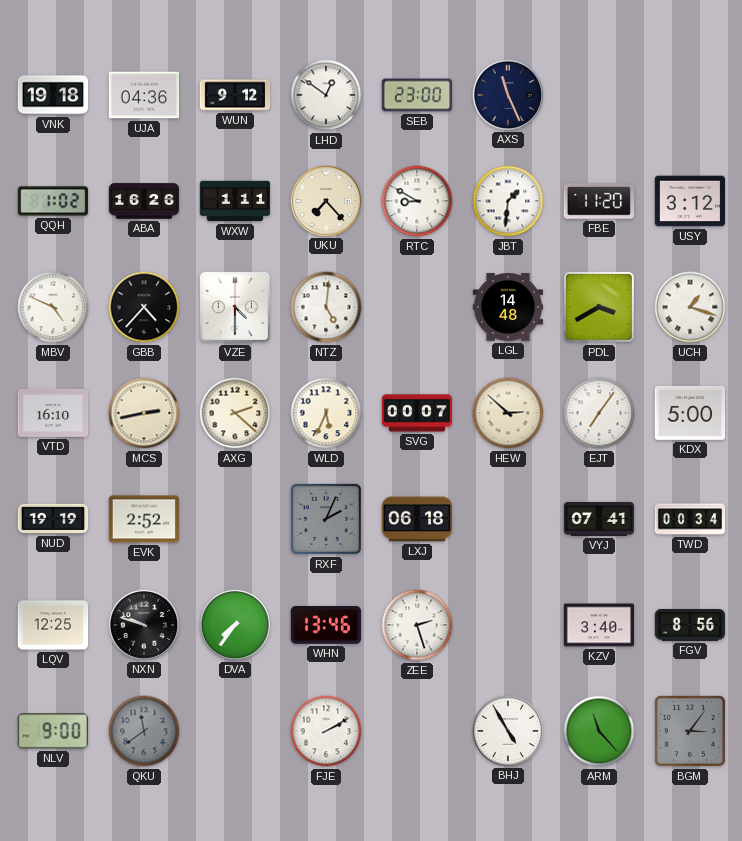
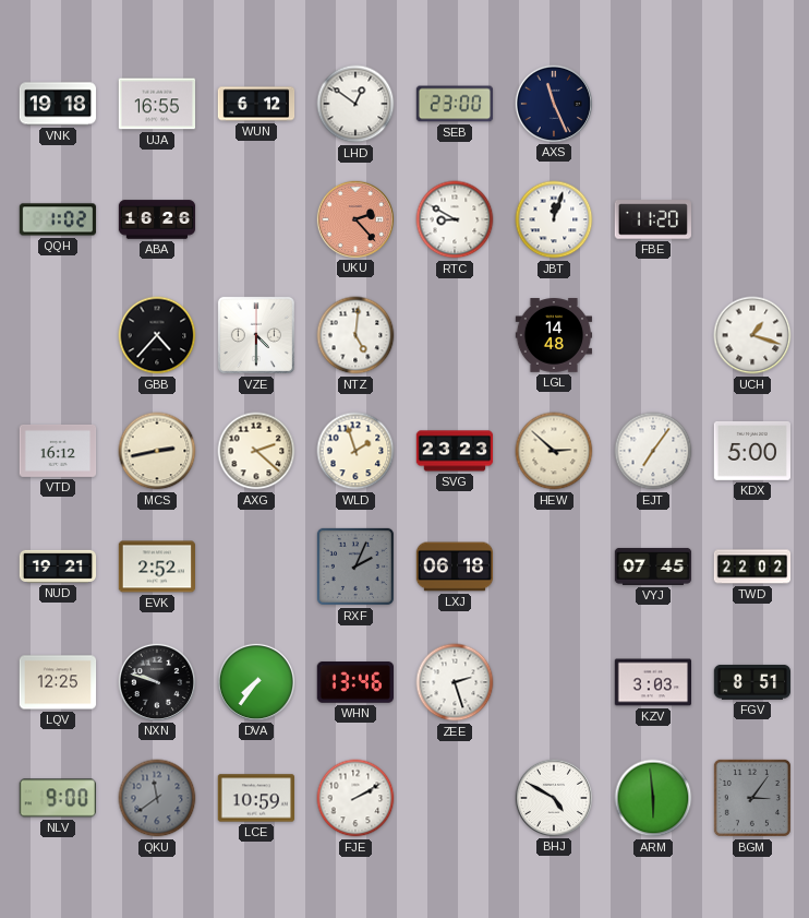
UJA: 04:36 -> 16:55 (157, 104)
WUN: 9:12 -> 6:12 (256, 104)
WXW: 1:11 -> none (235, 201)
UKU: 7:23 -> 2:23 (354, 218)
UKU dial: cream -> salmon (354, 218)
JBT: 1:31 -> 12:03 (554, 219)
USY: 3:12 -> none (690, 201)
MBV: 4:49 -> none (53, 307)
PDL: 3:40 -> none (599, 307)
VTD: 16:10 -> 16:12 (58, 451)
WLD: 5:34 -> 1:57 (355, 451)
SVG: 00:07 -> 23:23 (455, 451)
NUD: 19:19 -> 19:21 (58, 567)
VYJ: 07:41 -> 07:45 (653, 567)
TWD: 00:34 -> 22:02 (752, 567)
KZV: 3:40 -> 3:03 (653, 682)
FGV: 8:56 -> 8:51 (751, 682)
LCE: none -> 10:59 (256, 798)
BHJ: 4:55 -> 4:50 (553, 797)
ARM: 11:23 -> 5:59 (653, 798)
